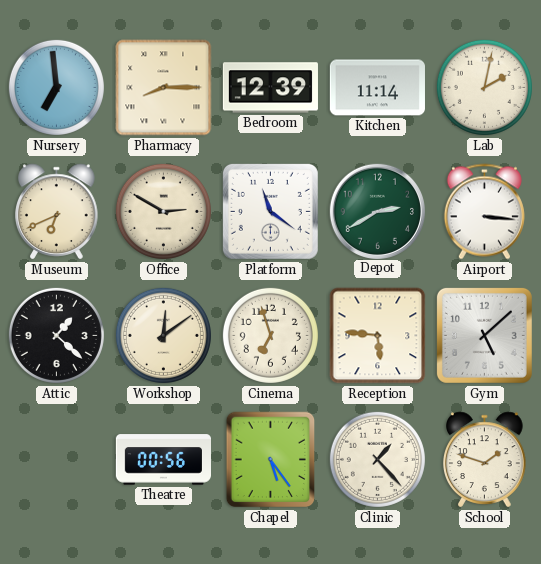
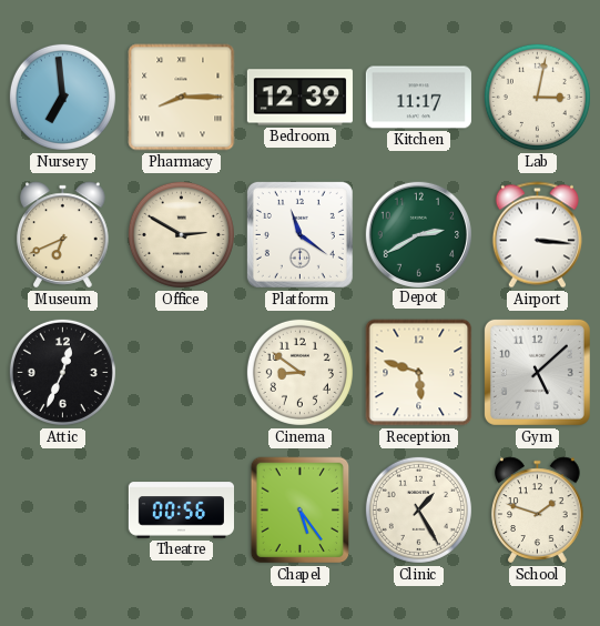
Kitchen: 11:14 -> 11:17 (418, 98)
Lab: 2:02 -> 3:02 (537, 97)
Attic: 1:22 -> 12:34 (62, 372)
Workshop: 12:09 -> none (163, 335)
Cinema: 6:57 -> 8:51 (299, 372)
Reception: 5:46 -> 5:48 (419, 373)
Clinic: 1:23 -> 1:25 (418, 509)
